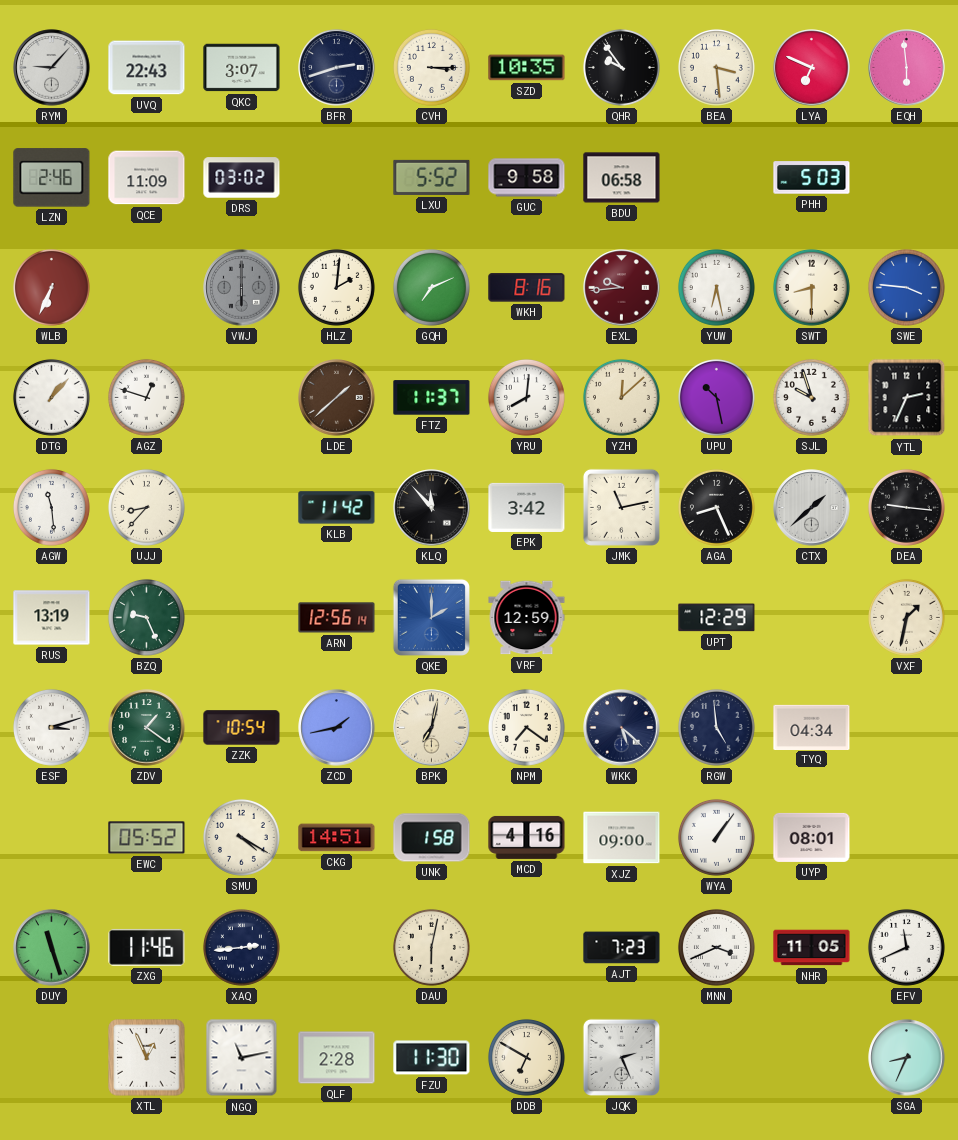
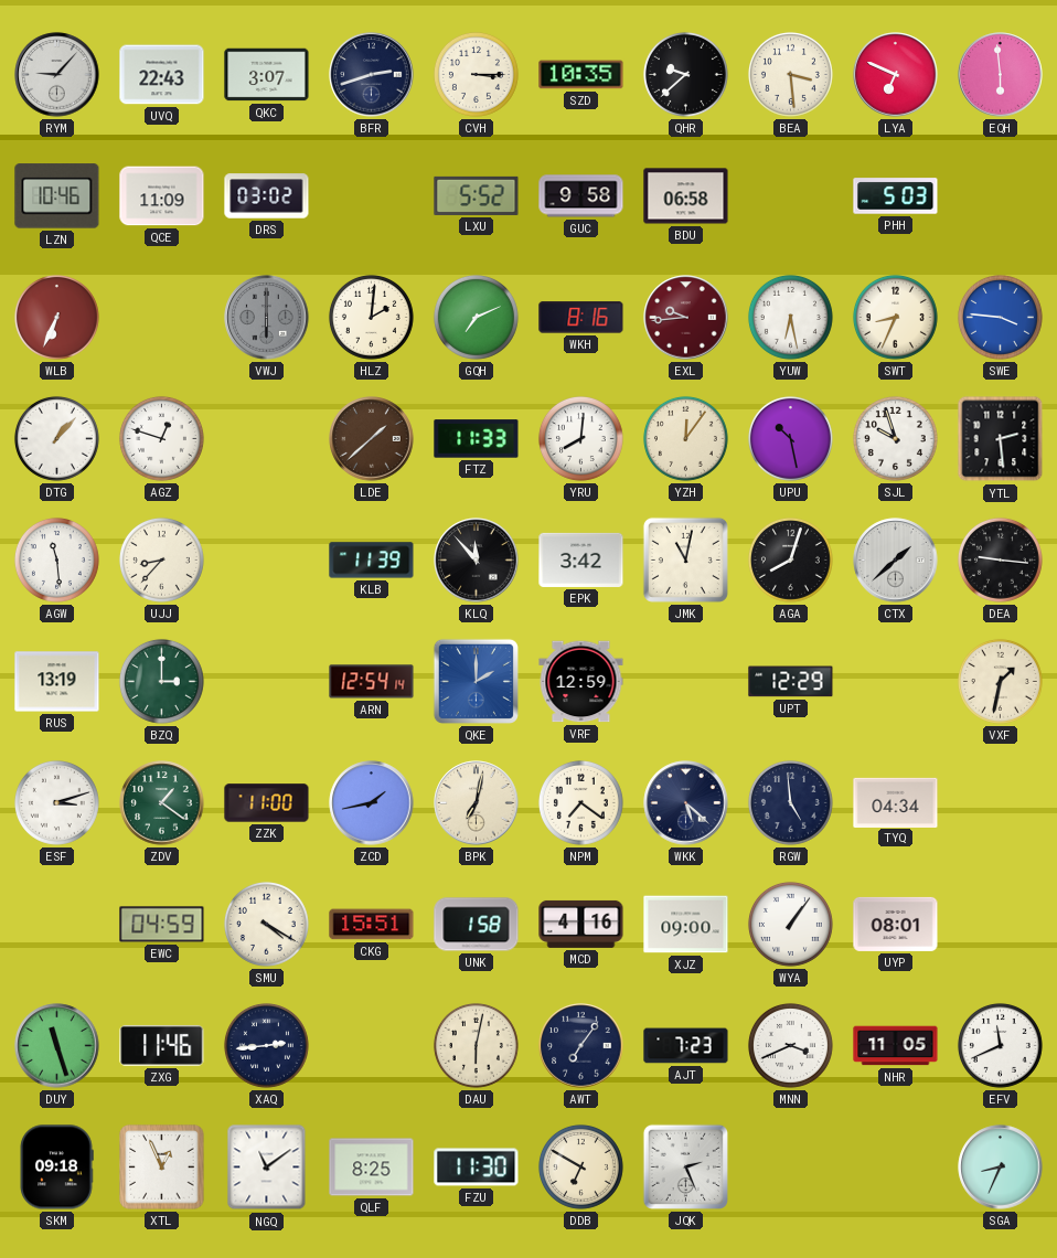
QHR: 9:54 -> 9:38 (685, 74)
LZN: 2:46 -> 10:46 (57, 196)
SWT: 8:30 -> 8:34 (895, 317)
FTZ: 11:37 -> 11:33 (477, 439)
YZH: 12:08 -> 12:06 (685, 438)
YTL: 2:34 -> 2:29 (1001, 439)
KLB: 11:42 -> 11:39 (372, 561)
JMK: 11:13 -> 11:02 (685, 559)
AGA: 8:26 -> 8:03 (790, 559)
BZQ: 9:26 -> 3:00 (161, 681)
ARN: 12:56 -> 12:54 (372, 682)
ZZK: 10:54 -> 11:00 (267, 803)
EWC: 05:52 -> 04:59 (162, 925)
CKG: 14:51 -> 15:51 (372, 925)
AWT: none -> 7:06 (581, 1046)
SKM: none -> 09:18 (56, 1168)
NGQ: 11:13 -> 11:09 (267, 1168)
QLF: 2:28 -> 8:25 (372, 1168)
